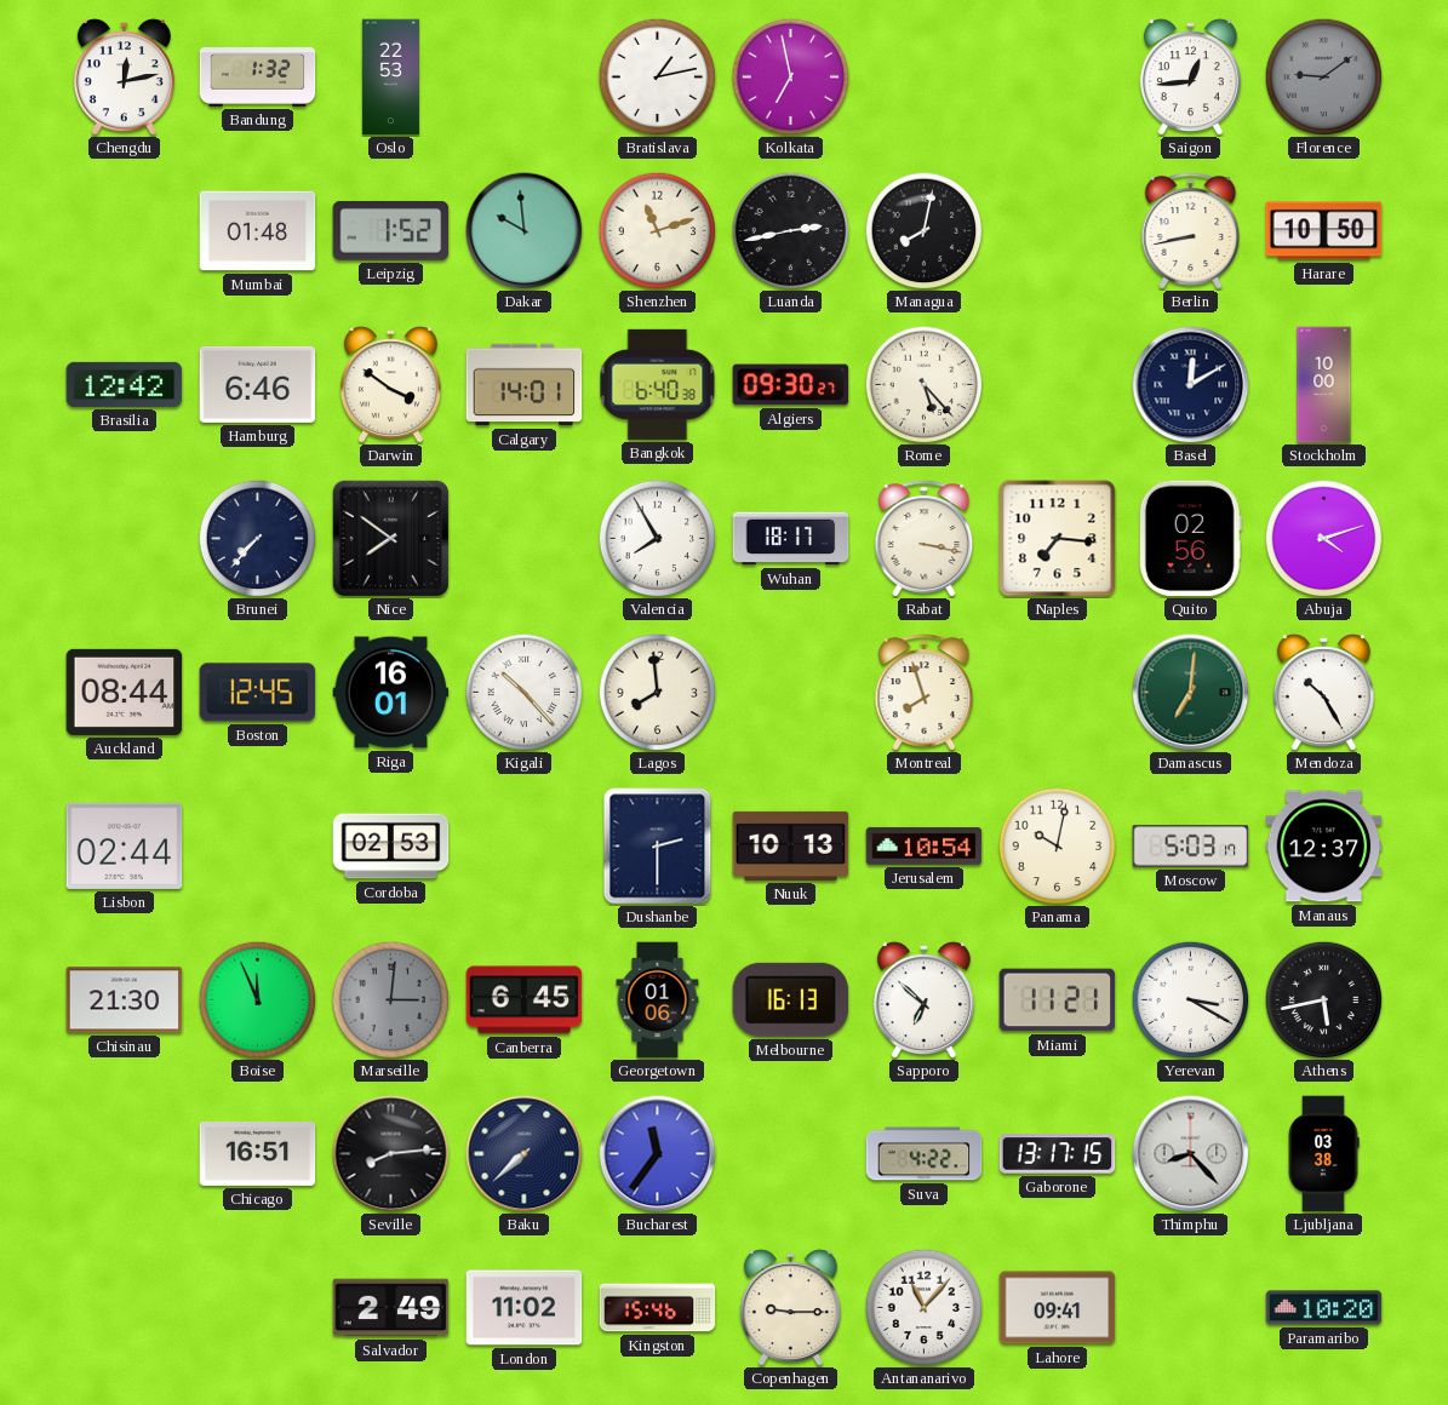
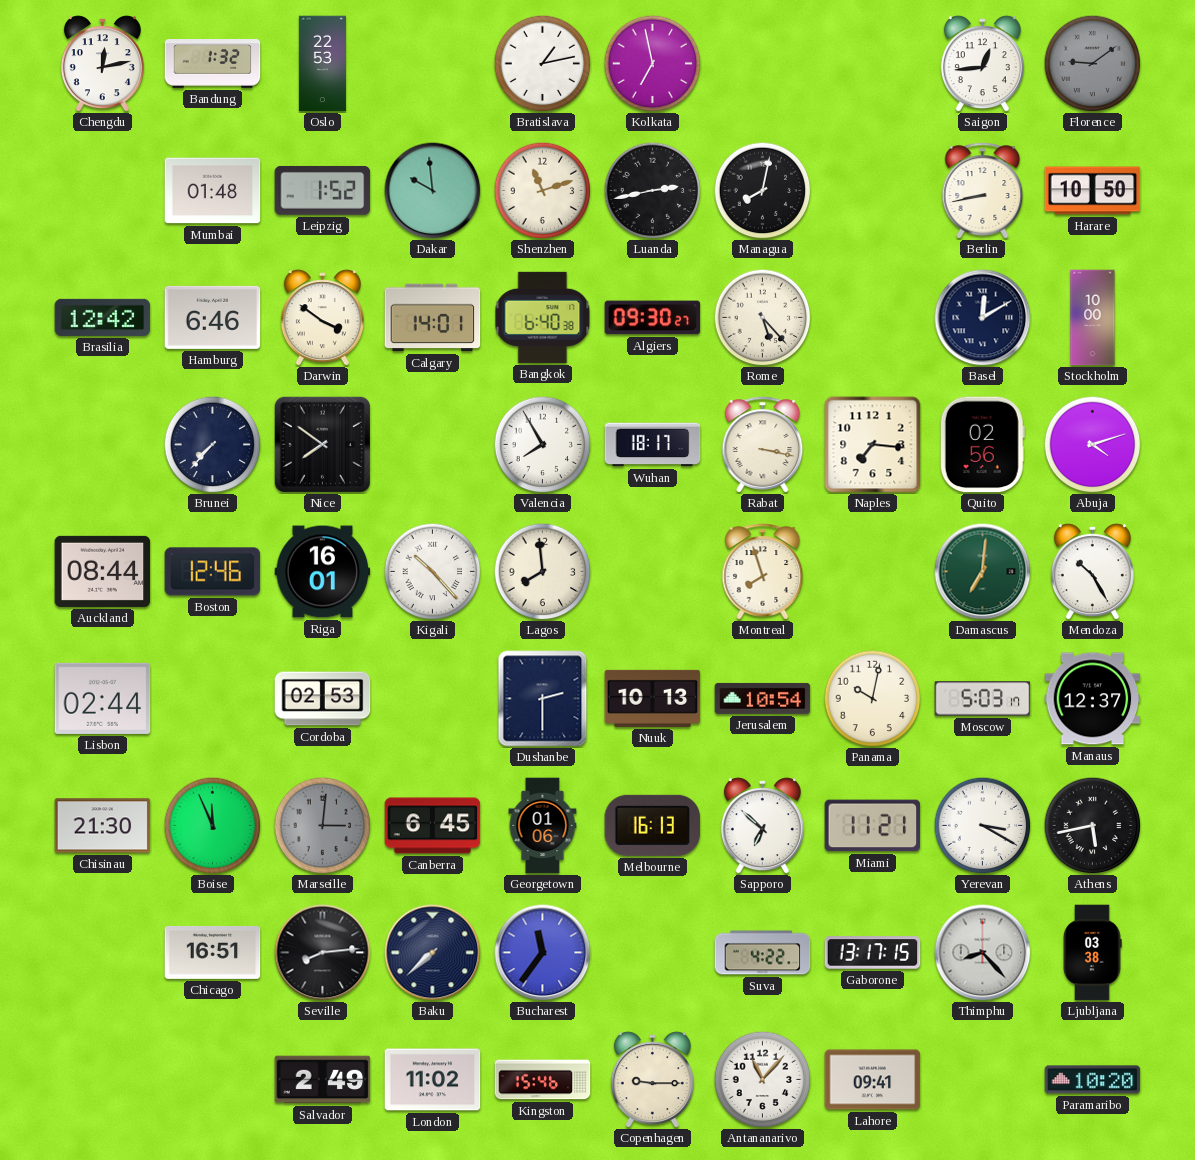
Boston: 12:45 -> 12:46 (213, 572)
